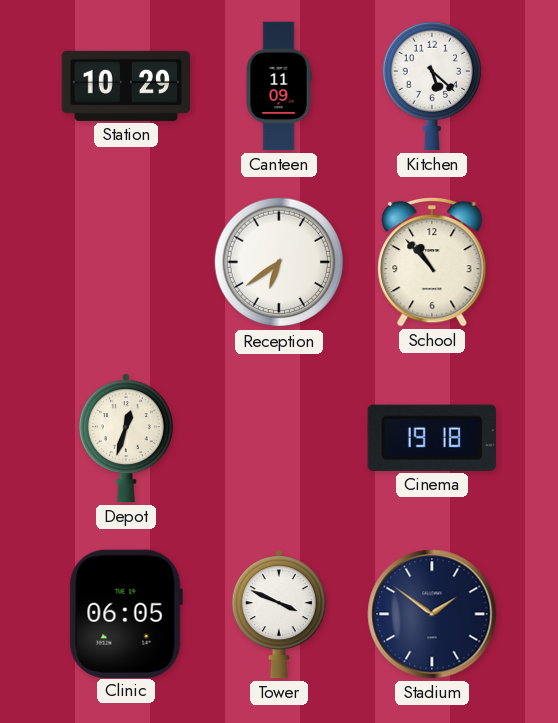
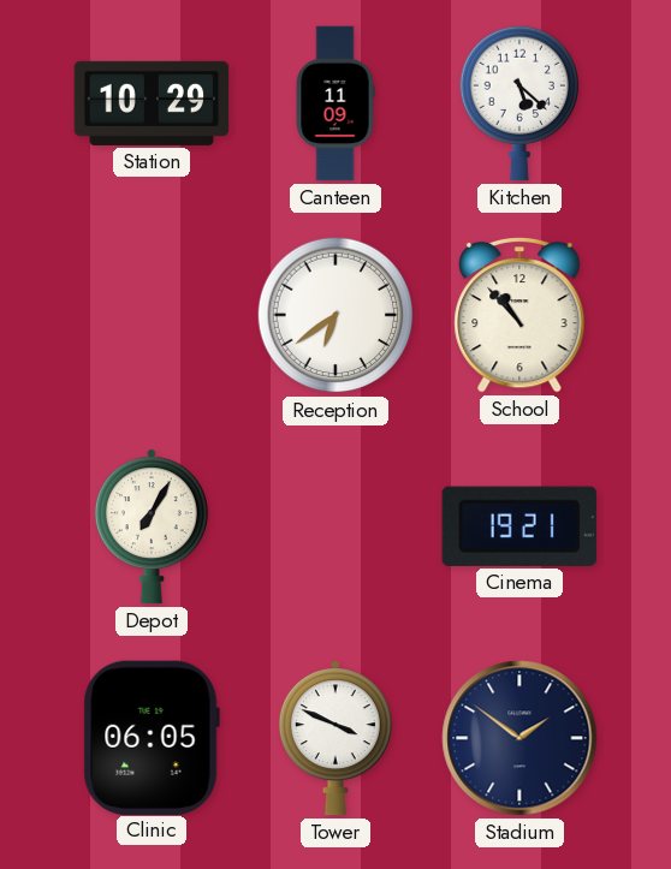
Depot: 12:33 -> 7:05 (152, 526)
Cinema: 19:18 -> 19:21 (519, 526)
